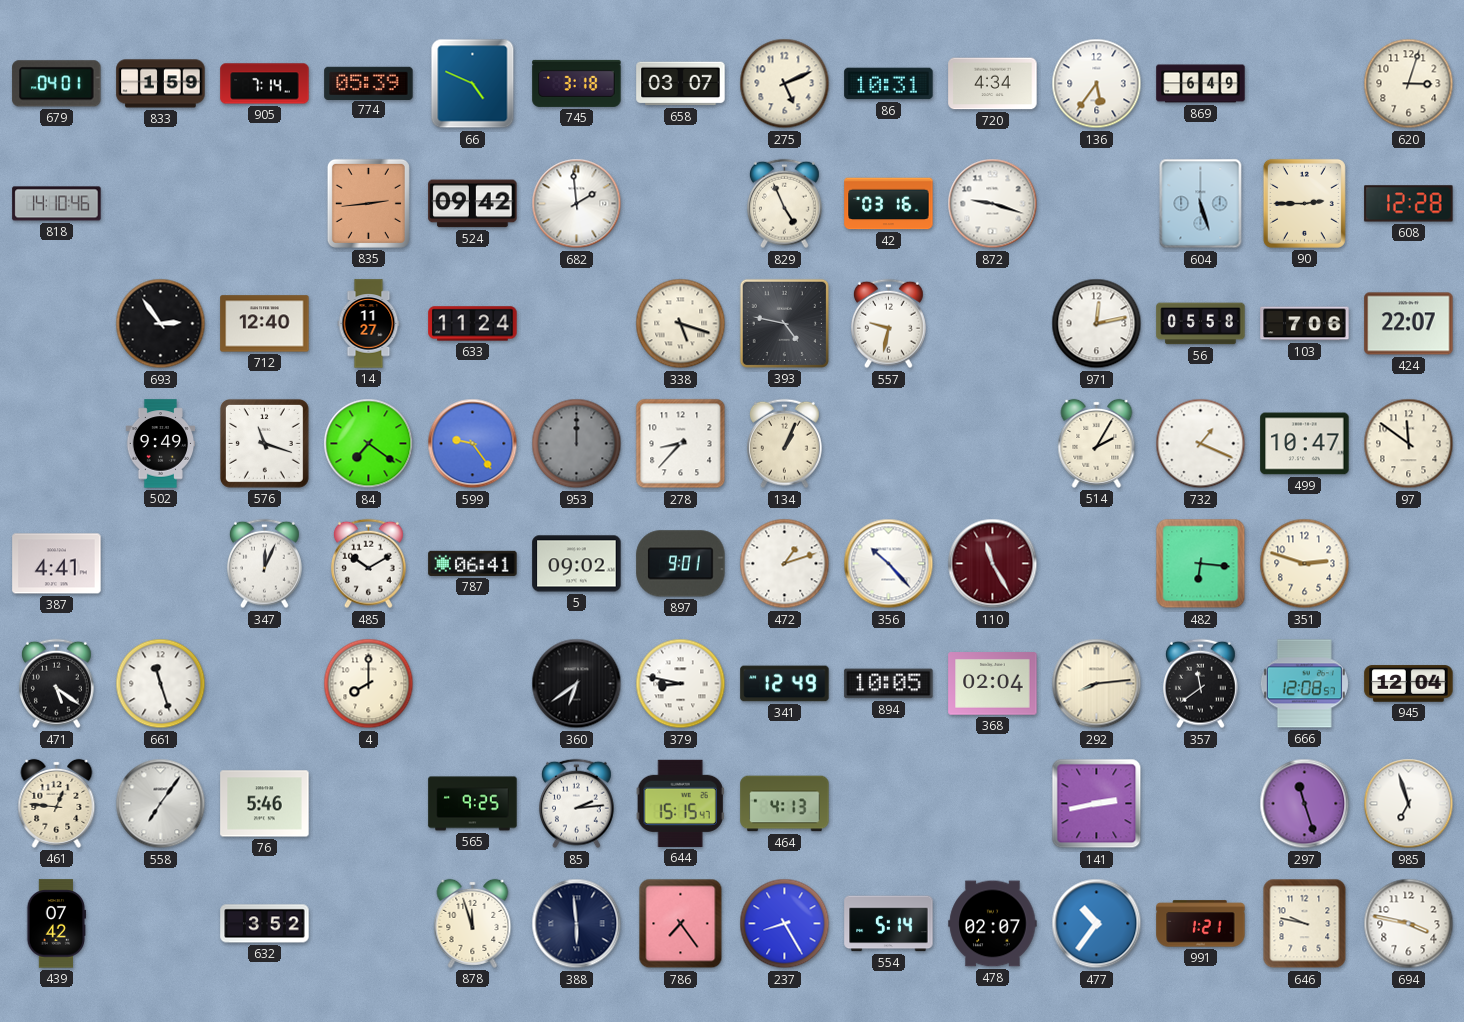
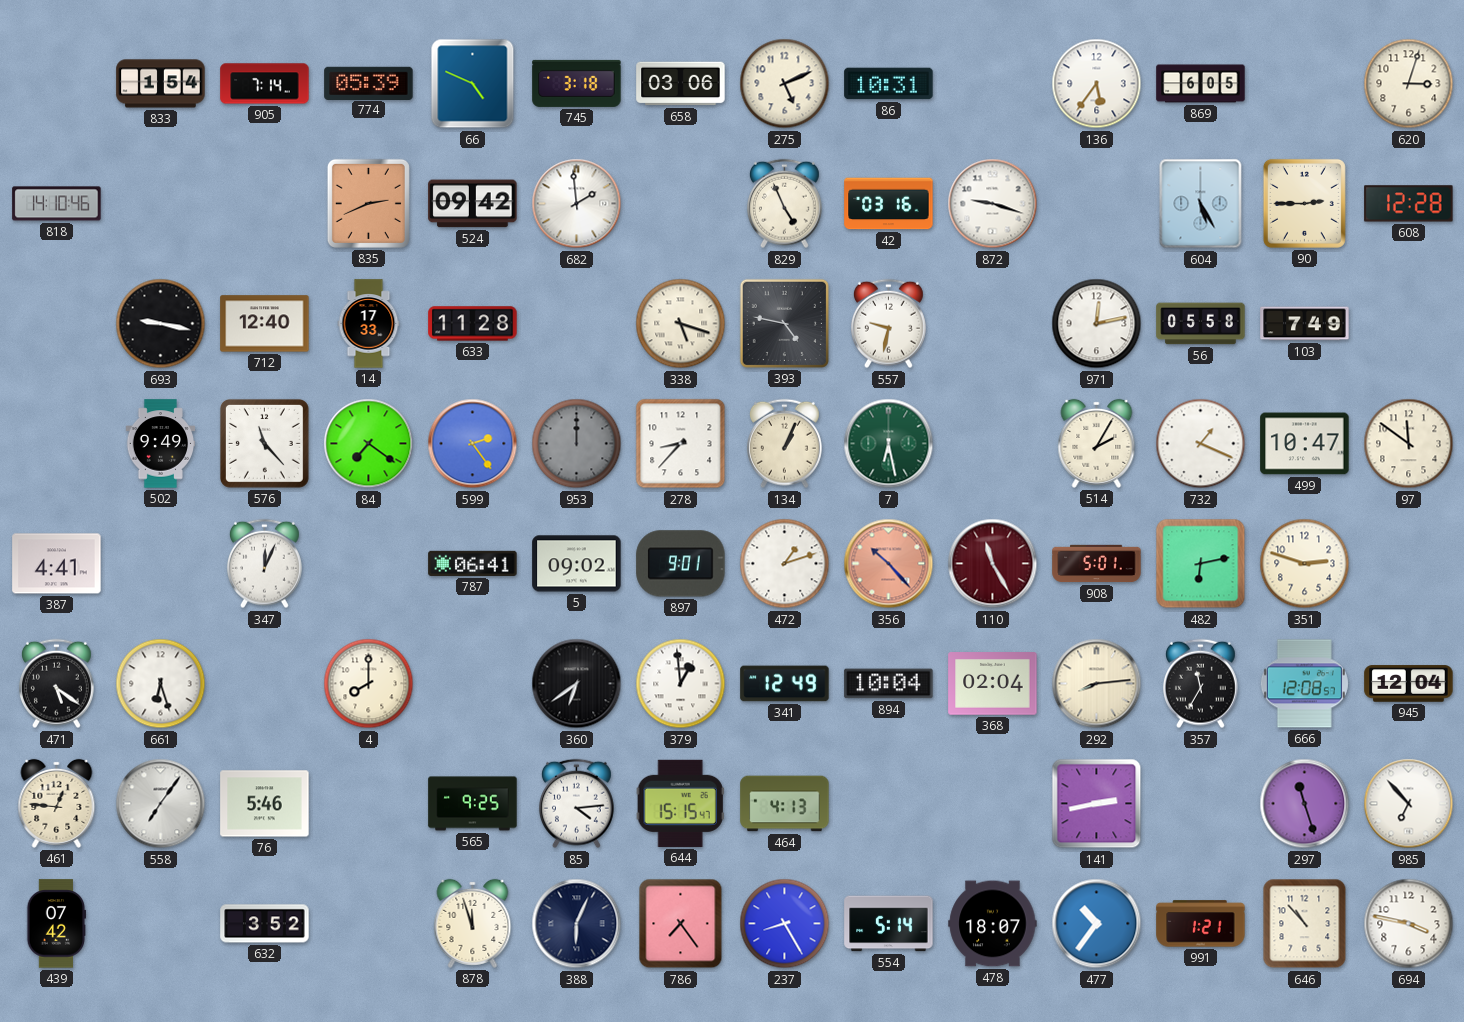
679: 04:01 -> none (57, 84)
833: 1:59 -> 1:54 (161, 84)
658: 03:07 -> 03:06 (681, 84)
720: 4:34 -> none (993, 84)
869: 6:49 -> 6:05 (1201, 84)
835: 2:44 -> 2:41 (368, 203)
604: 5:27 -> 5:25 (1201, 204)
693: 2:54 -> 9:17 (161, 324)
14: 11:27 -> 17:33 (369, 324)
633: 11:24 -> 11:28 (473, 324)
103: 7:06 -> 7:49 (1305, 324)
424: 22:07 -> none (1409, 324)
576: 11:18 -> 11:23 (264, 443)
599: 9:24 -> 2:24 (473, 444)
7: none -> 6:28 (889, 444)
485: 10:10 -> none (368, 564)
356 dial: white -> salmon (889, 564)
908: none -> 5:01 (1097, 564)
482: 6:16 -> 6:13 (1201, 564)
661: 11:27 -> 6:27 (161, 684)
379: 8:47 -> 12:59 (681, 684)
894: 10:05 -> 10:04 (889, 684)
357: 11:39 -> 11:35 (1200, 684)
85: 2:14 -> 4:14 (576, 804)
985: 6:57 -> 6:53 (1409, 804)
388: 5:59 -> 6:04 (577, 924)
478: 02:07 -> 18:07 (993, 924)
646: 9:47 -> 10:53 (1305, 924)
